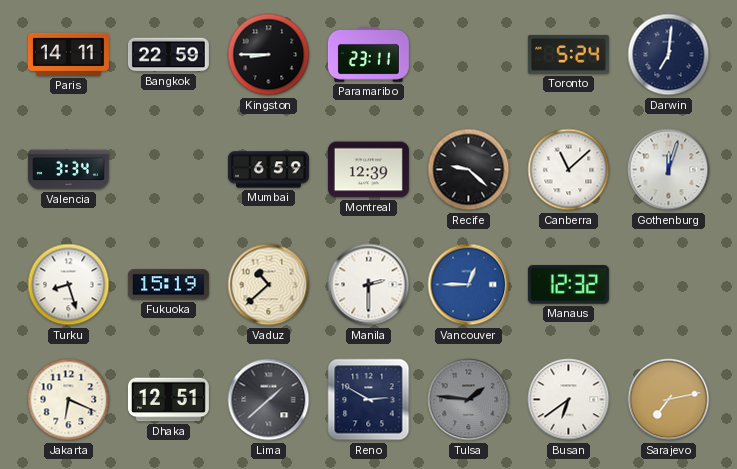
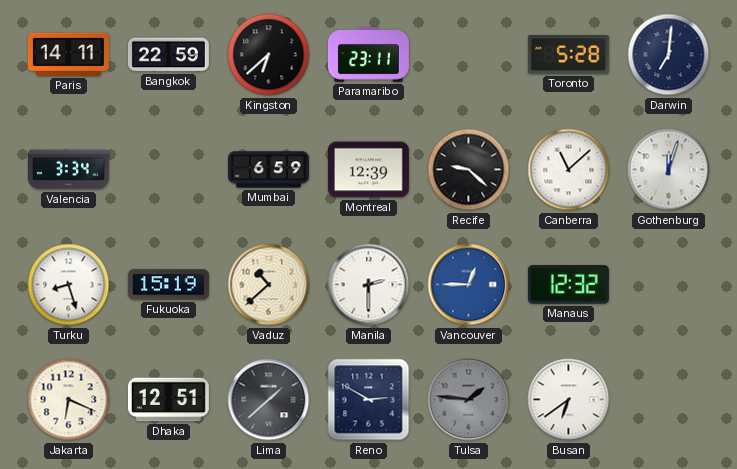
Kingston: 8:45 -> 6:38 (269, 55)
Toronto: 5:24 -> 5:28 (568, 55)
Sarajevo: 7:13 -> none (669, 400)
